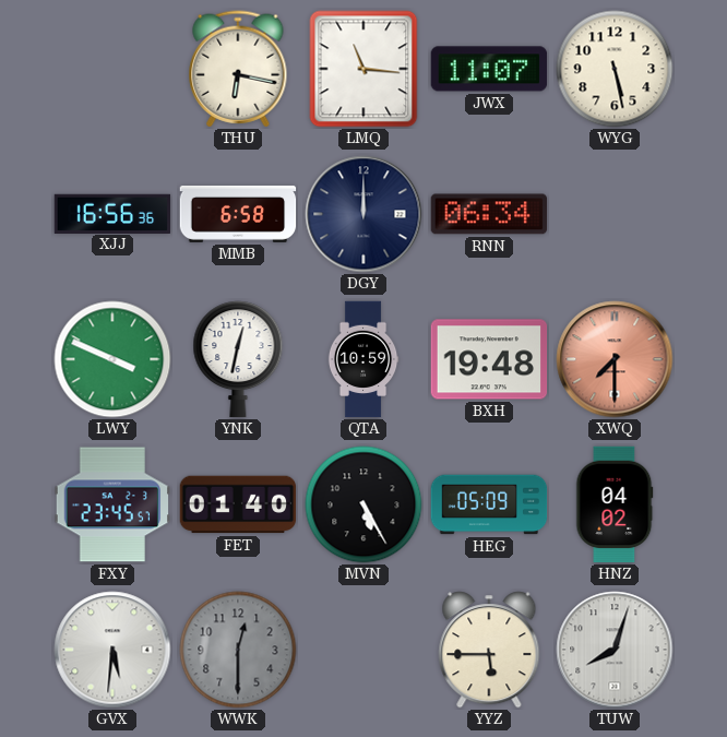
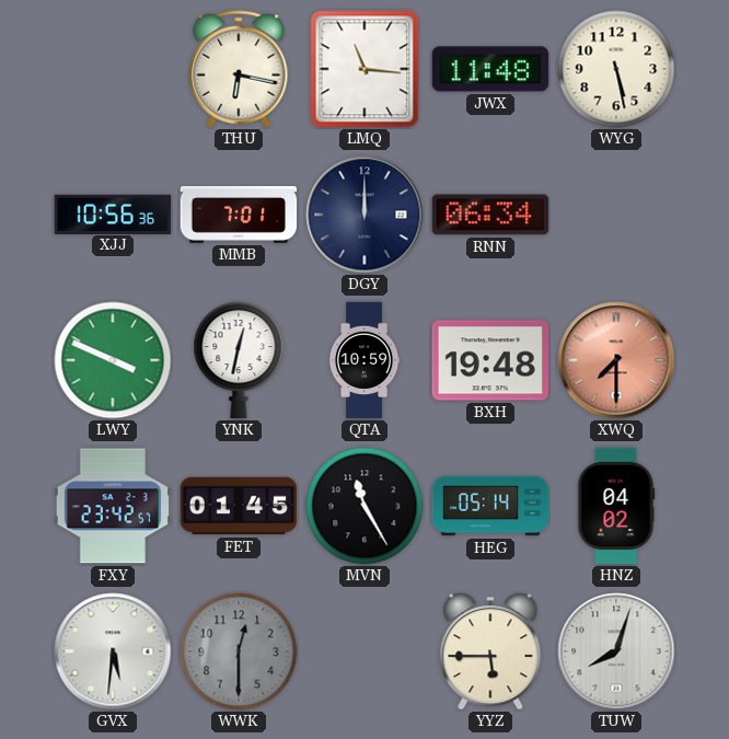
JWX: 11:07 -> 11:48 (490, 69)
XJJ: 16:56 -> 10:56 (113, 213)
MMB: 6:58 -> 7:01 (239, 215)
FXY: 23:45 -> 23:42 (113, 506)
FET: 01:40 -> 01:45 (239, 506)
MVN: 5:25 -> 11:25 (364, 506)
HEG: 05:09 -> 05:14 (490, 506)
